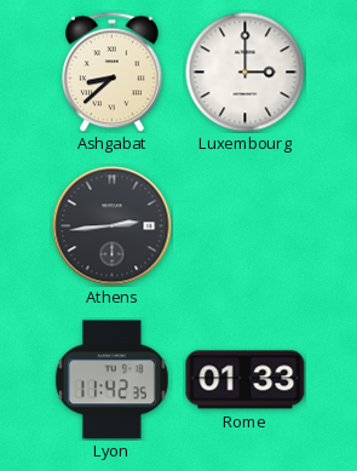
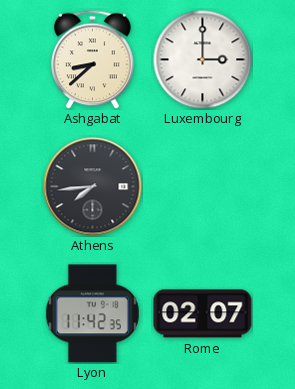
Athens: 2:44 -> 7:44 (93, 187)
Rome: 01:33 -> 02:07 (203, 314)
